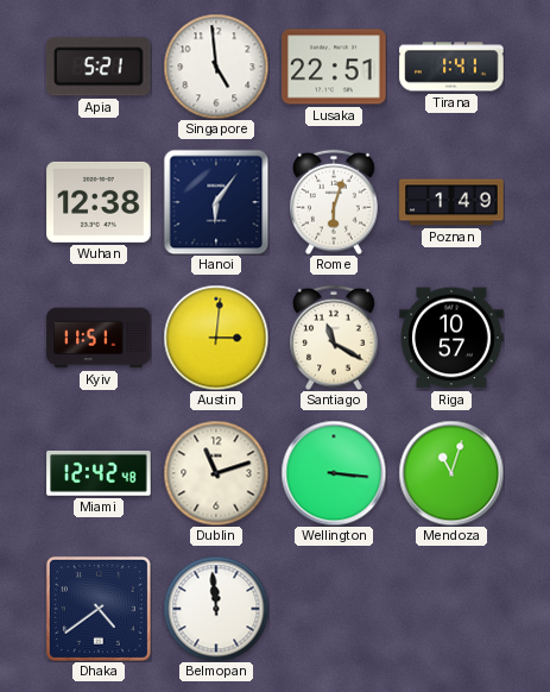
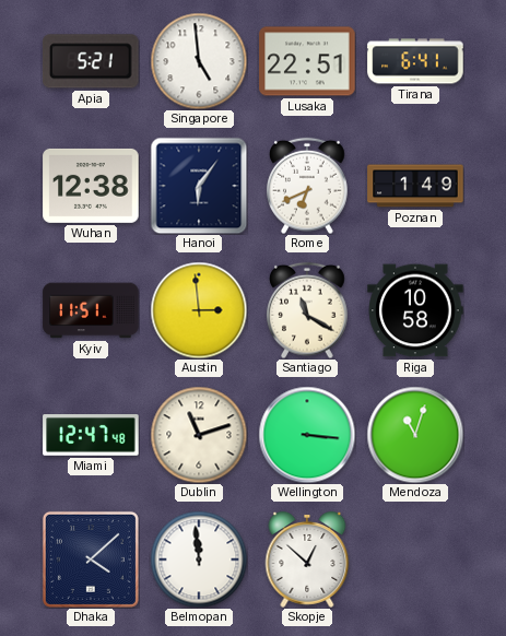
Tirana: 1:41 -> 6:41 (415, 61)
Rome: 6:03 -> 6:41 (307, 186)
Austin: 3:01 -> 2:59 (199, 310)
Riga: 10:57 -> 10:58 (415, 310)
Miami: 12:42 -> 12:47 (91, 436)
Dhaka: 4:39 -> 4:08 (91, 560)
Skopje: none -> 12:52 (307, 561)
